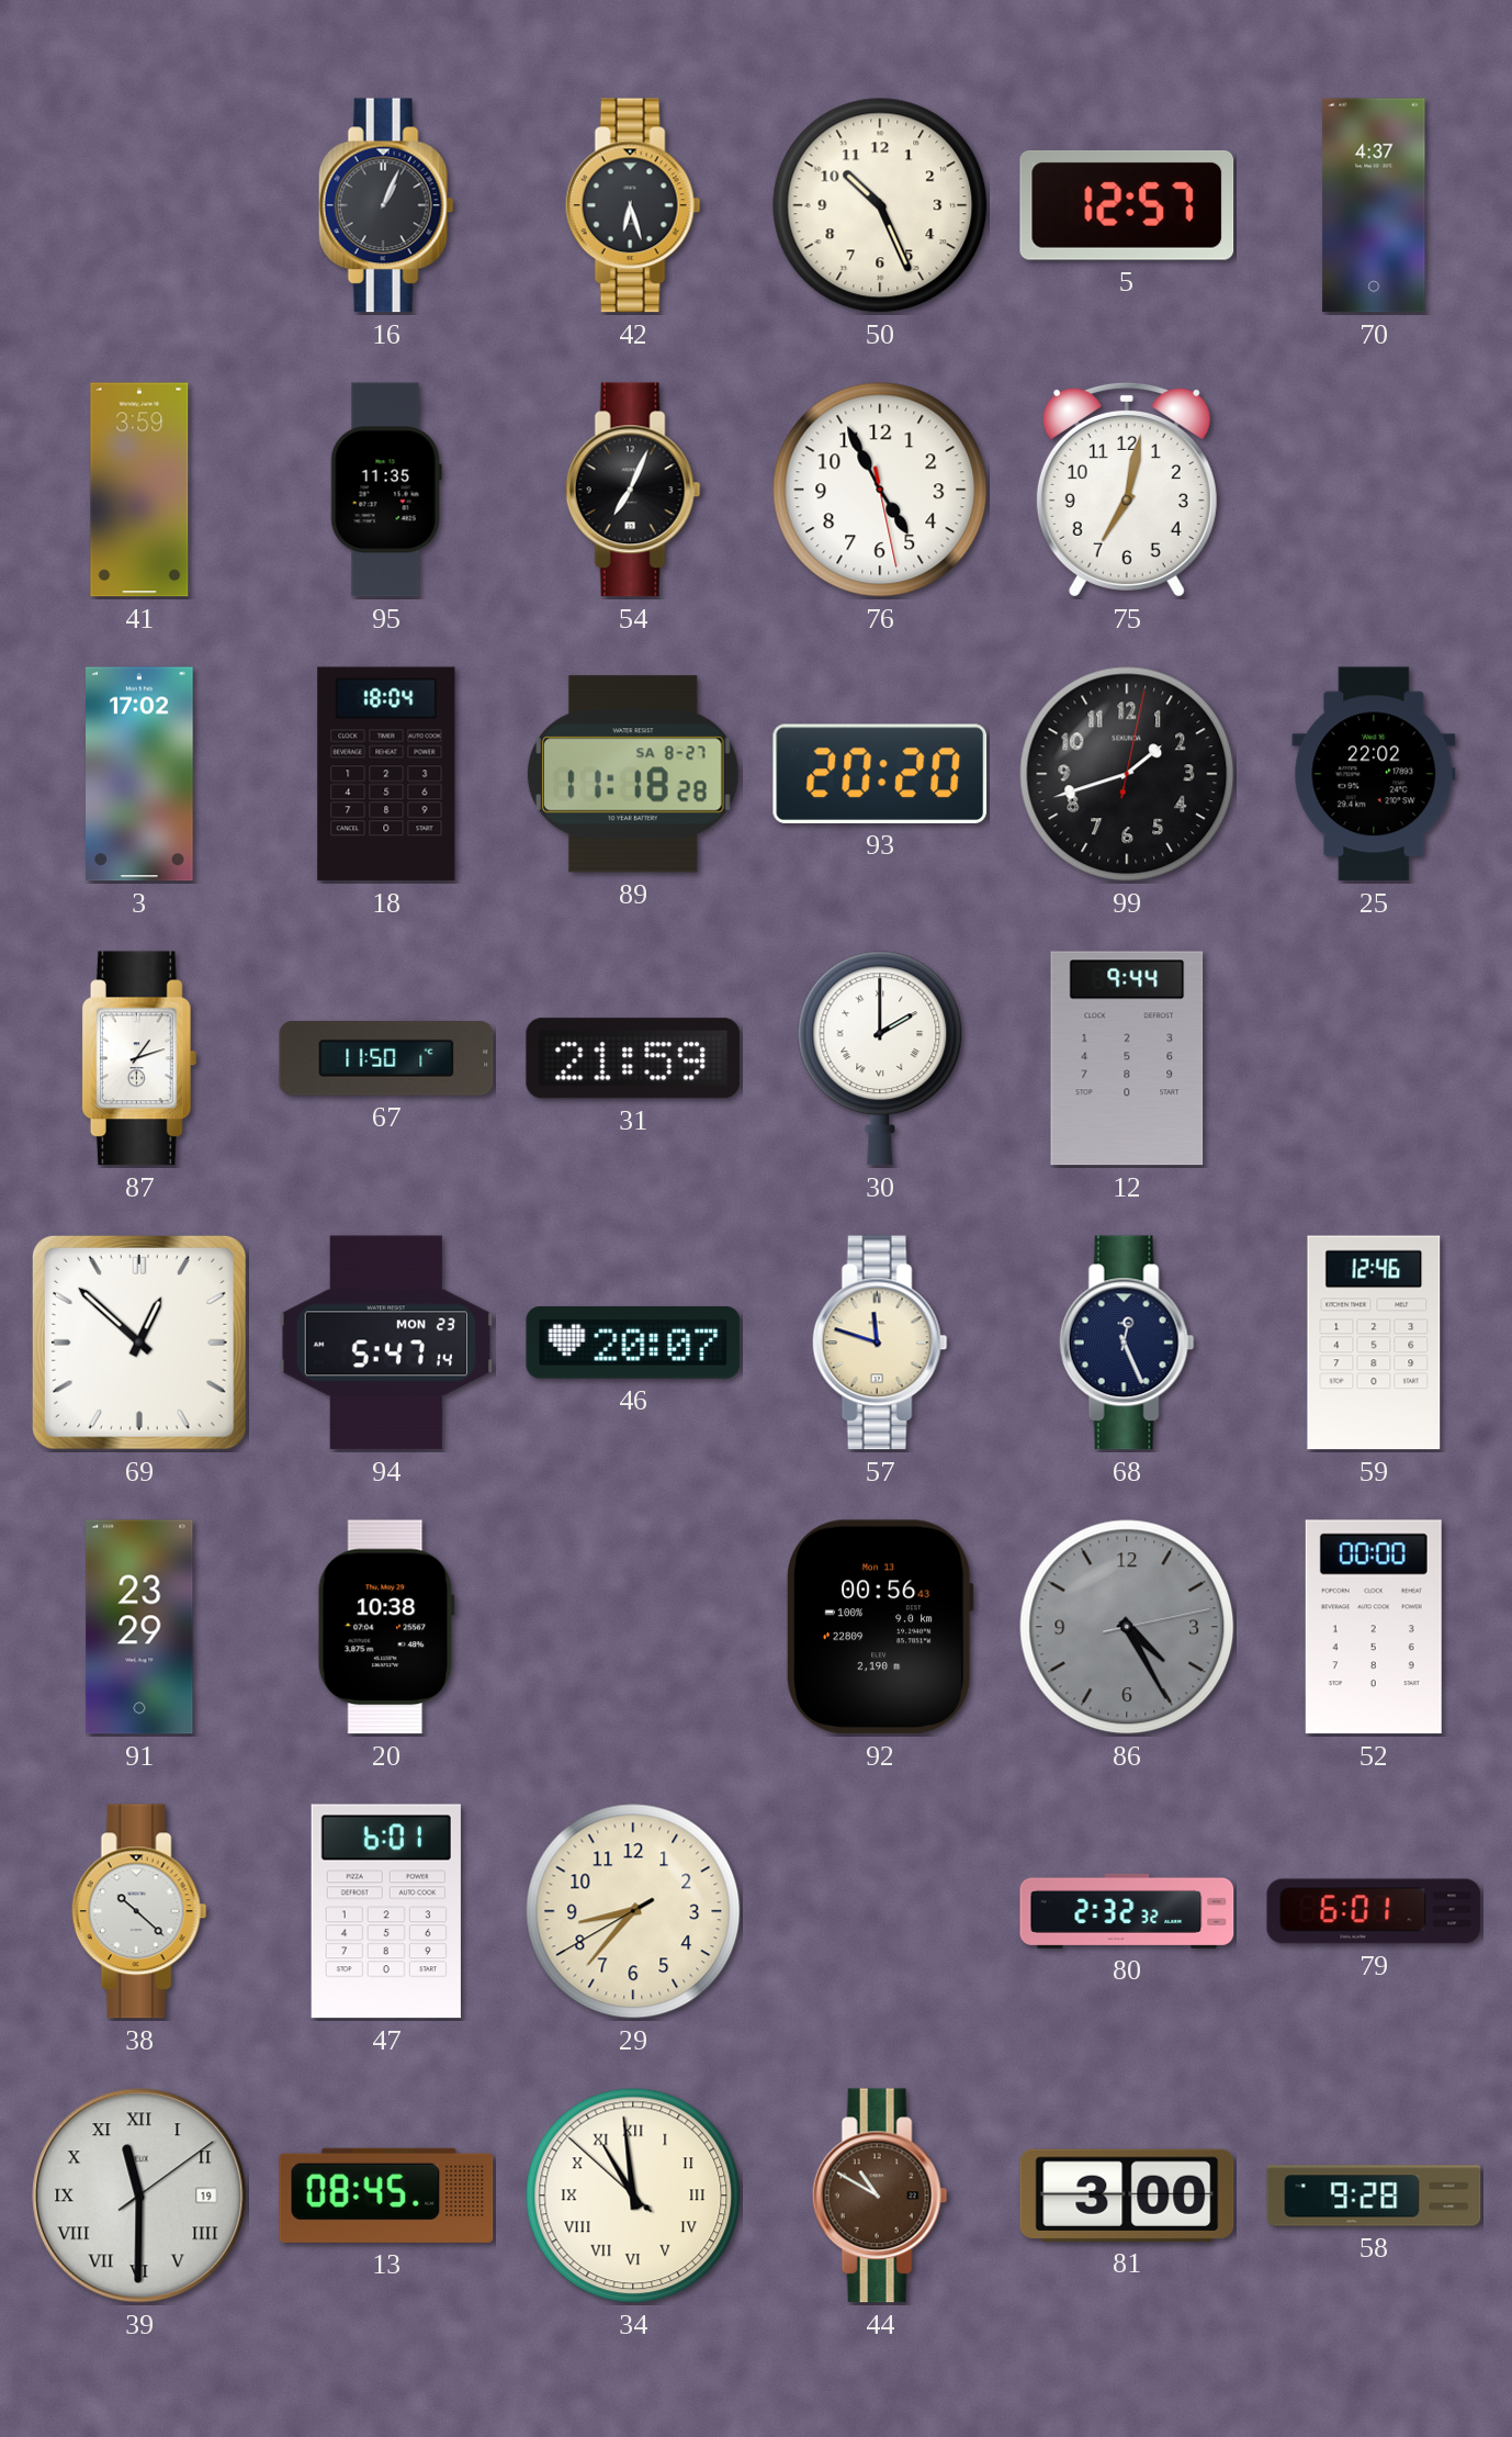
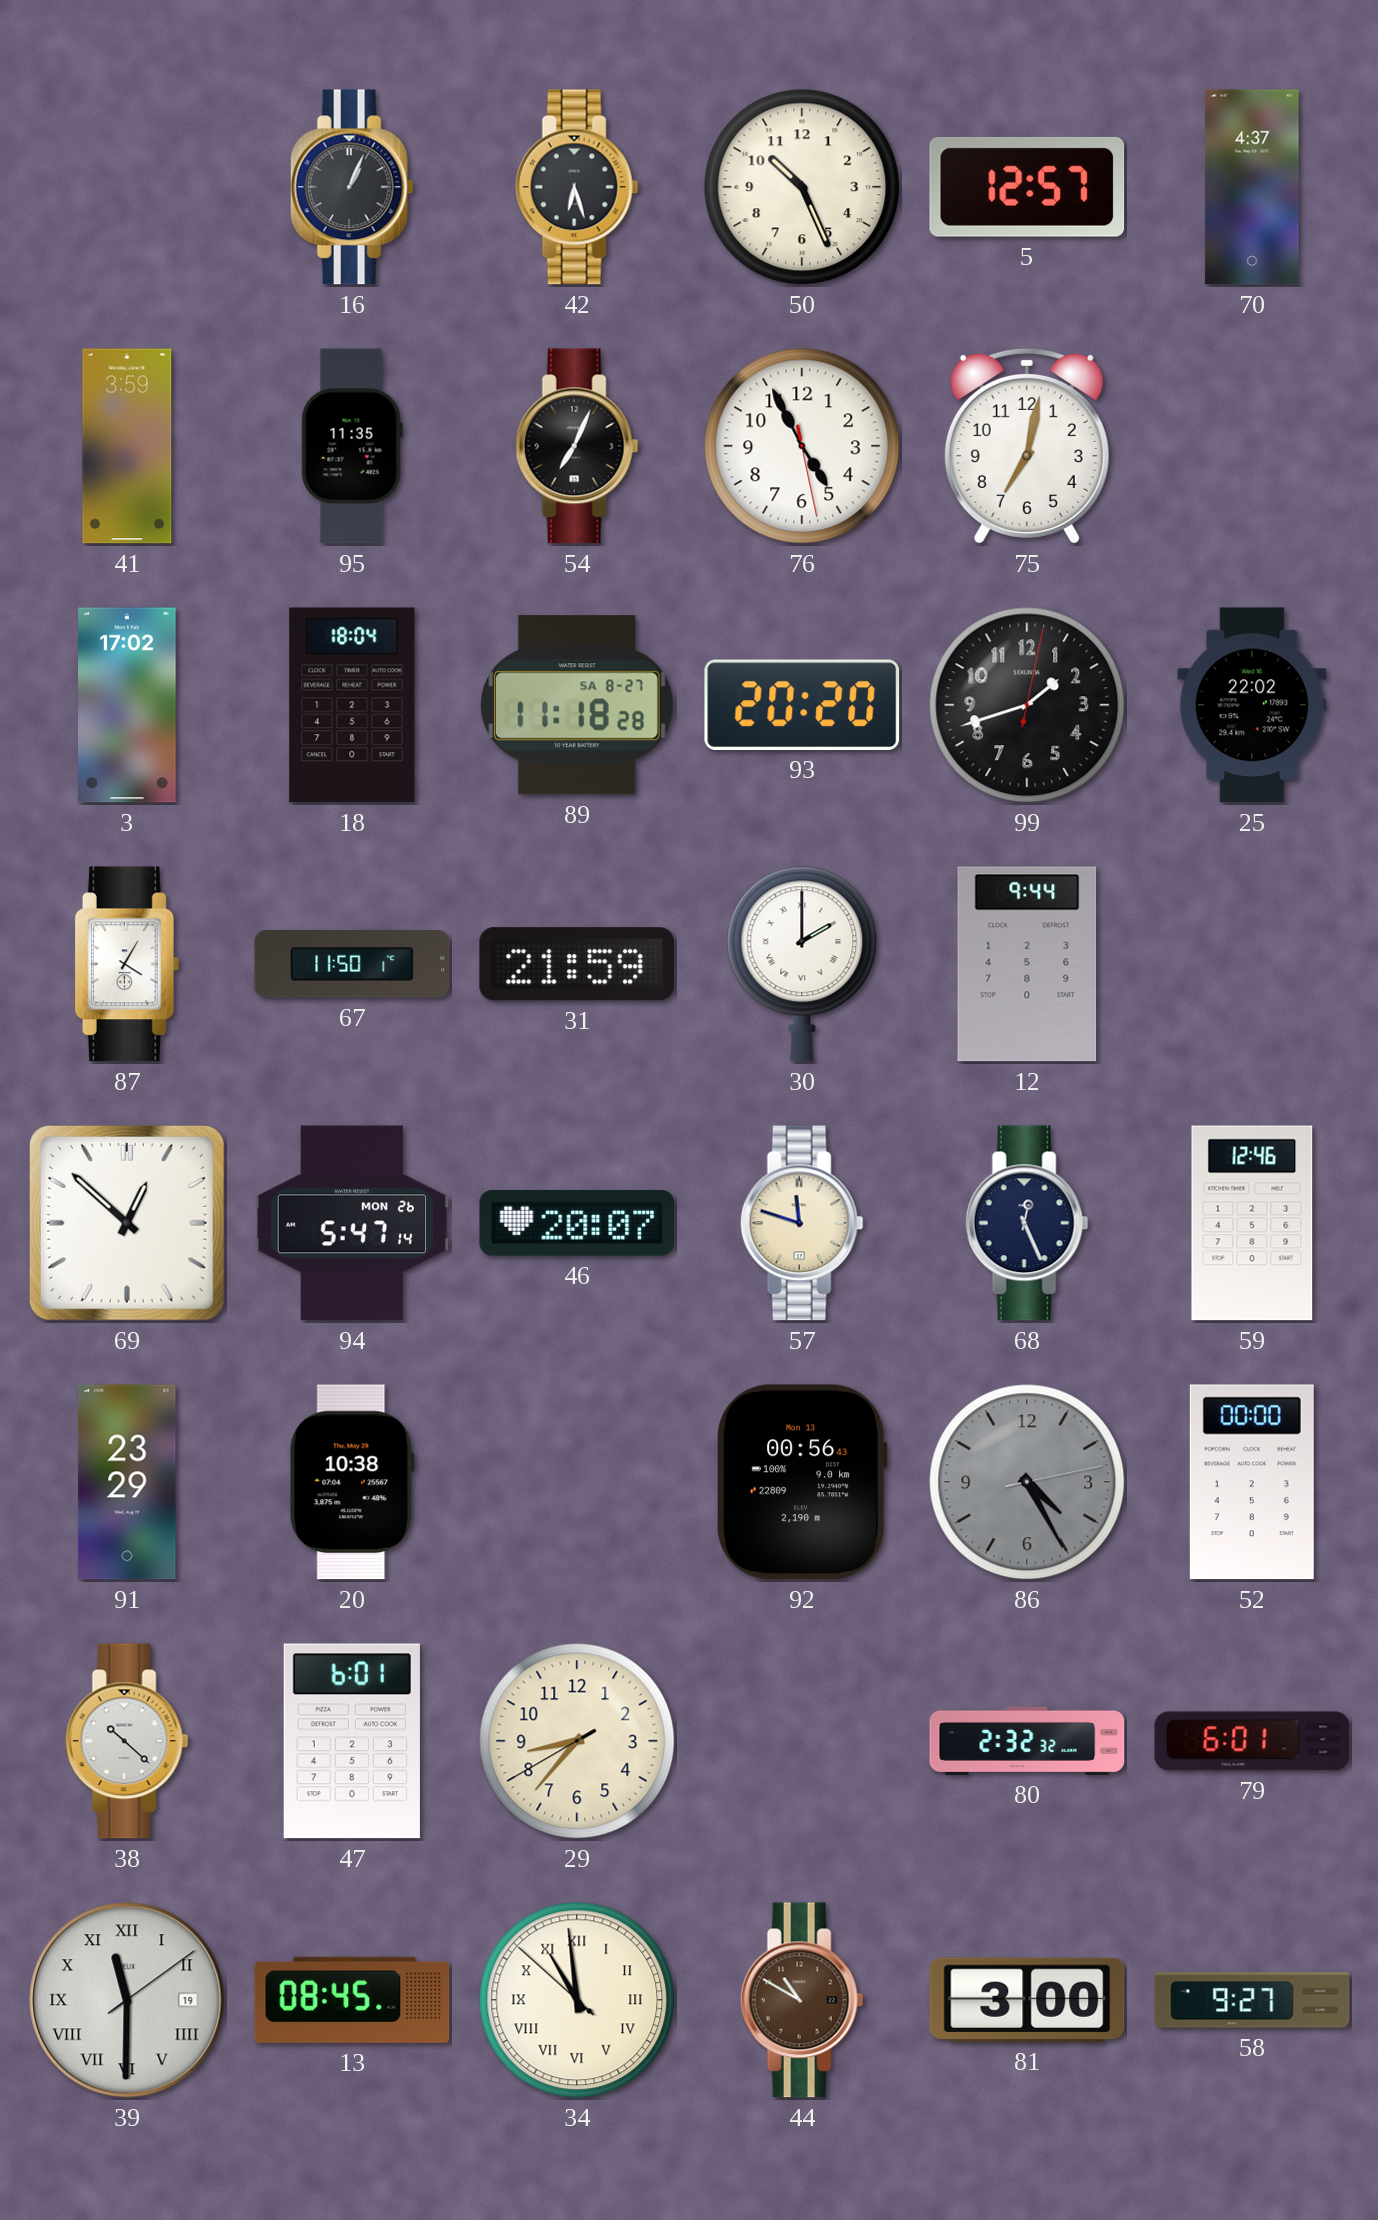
87: 1:12 -> 4:05 (126, 964)
94 date: MON 23 -> MON 26 (351, 1223)
58: 9:28 -> 9:27 (1252, 2000)
